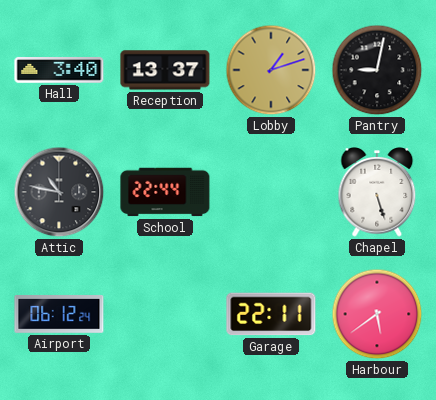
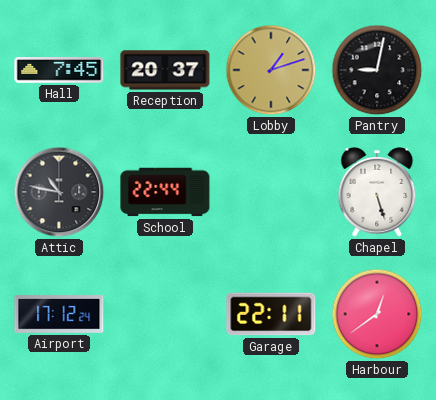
Hall: 3:40 -> 7:45 (59, 71)
Reception: 13:37 -> 20:37 (165, 70)
Airport: 06:12 -> 17:12 (59, 315)
Harbour: 5:39 -> 12:39 (377, 314)
